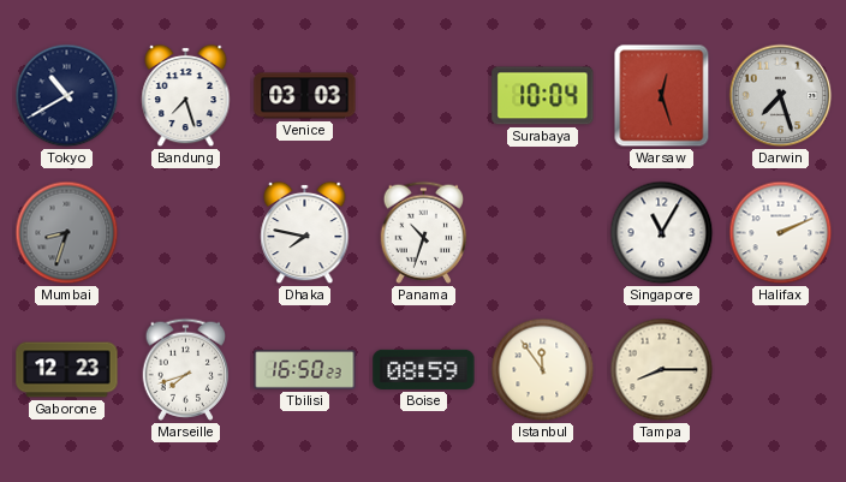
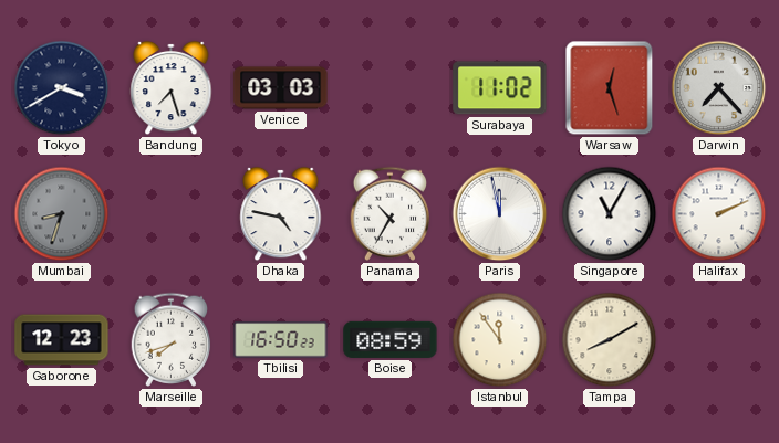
Tokyo: 10:40 -> 3:40 (62, 88)
Surabaya: 10:04 -> 11:02 (500, 88)
Darwin: 7:27 -> 7:23 (719, 88)
Dhaka: 7:47 -> 4:47 (281, 214)
Panama: 10:33 -> 10:35 (391, 213)
Paris: none -> 11:58 (500, 214)
Tampa: 8:15 -> 8:10 (610, 340)
